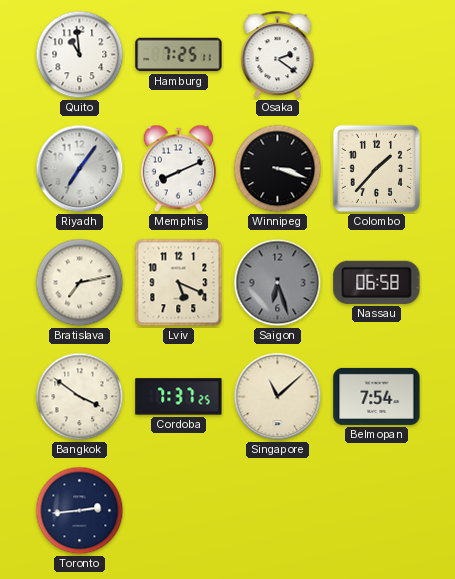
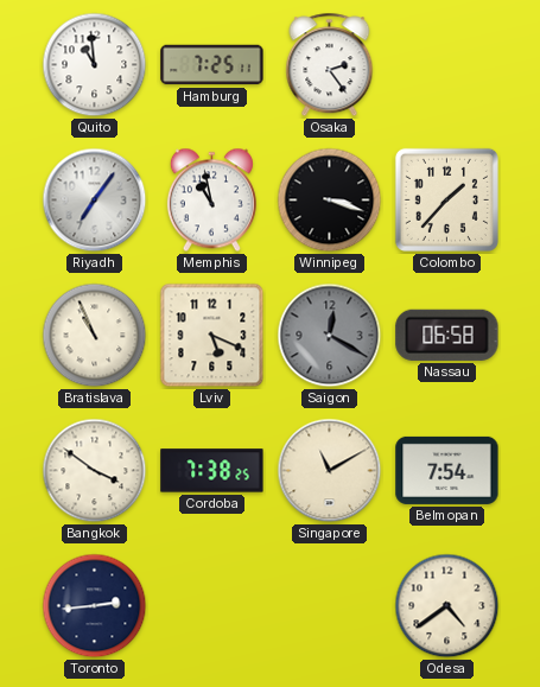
Osaka: 2:21 -> 2:24 (330, 65)
Memphis: 8:11 -> 10:58 (211, 201)
Bratislava: 7:13 -> 10:56 (95, 336)
Saigon: 6:27 -> 12:20 (330, 336)
Cordoba: 7:37 -> 7:38 (212, 471)
Singapore: 11:08 -> 11:10 (330, 471)
Odesa: none -> 4:39 (447, 606)
